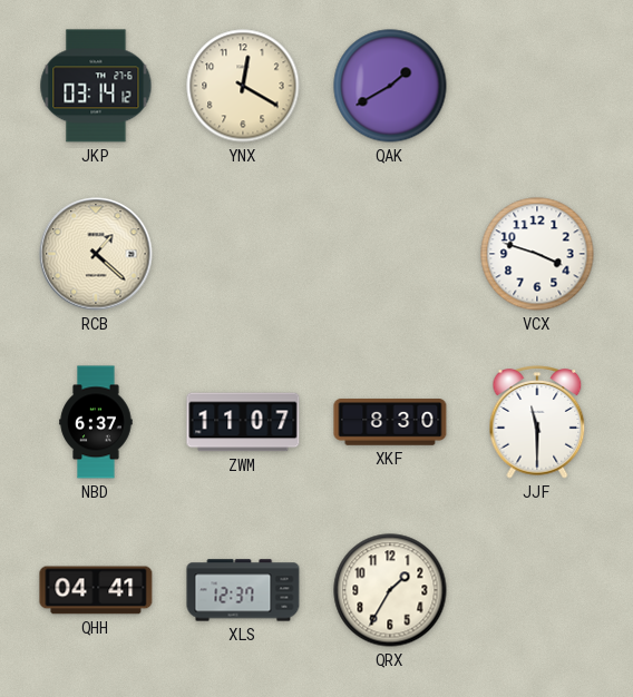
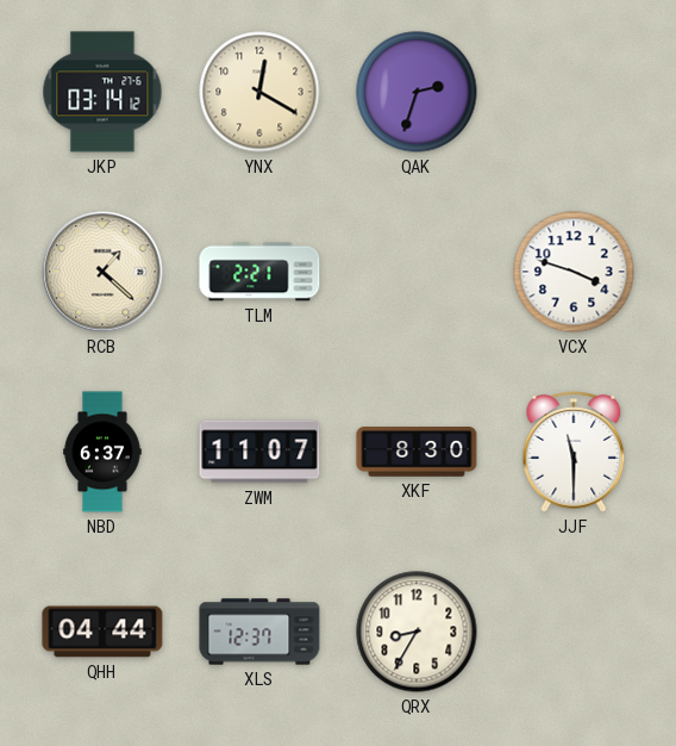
QAK: 1:40 -> 2:33 (417, 92)
TLM: none -> 2:21 (259, 272)
QHH: 04:41 -> 04:44 (102, 632)
QRX: 1:35 -> 8:35 (417, 632)
